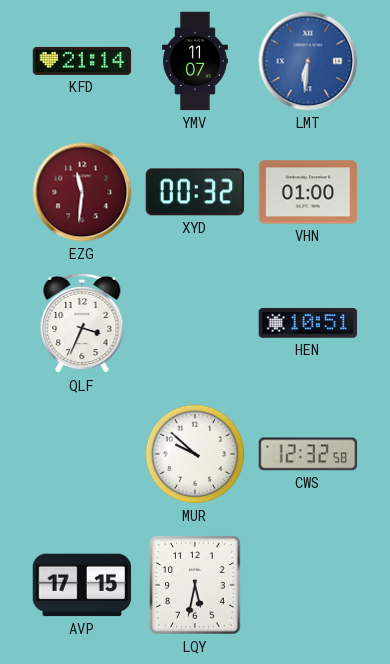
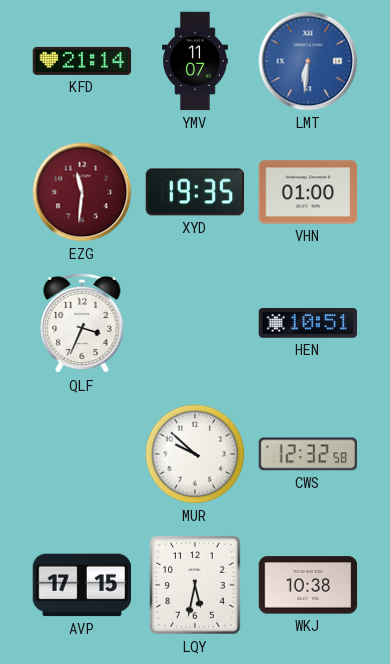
XYD: 00:32 -> 19:35 (195, 192)
WKJ: none -> 10:38 (308, 585)
